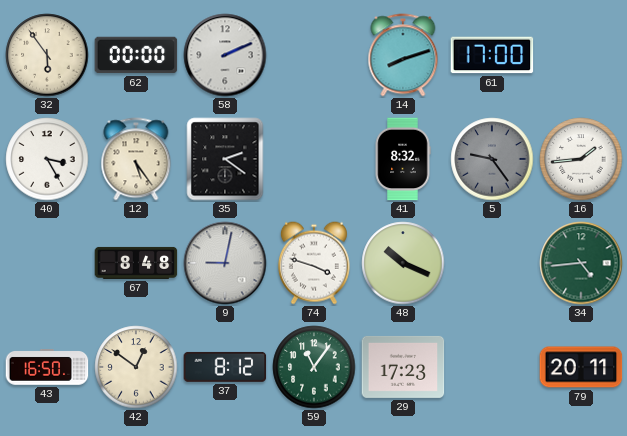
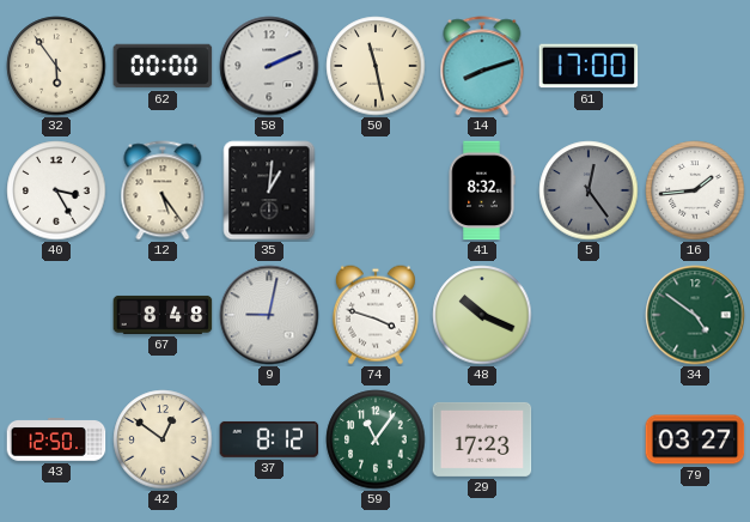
50: none -> 11:28 (376, 66)
35: 2:21 -> 1:01 (269, 190)
5: 9:24 -> 12:24 (589, 190)
34: 4:44 -> 4:51 (695, 315)
43: 16:50 -> 12:50 (56, 439)
79: 20:11 -> 03:27 (695, 439)
